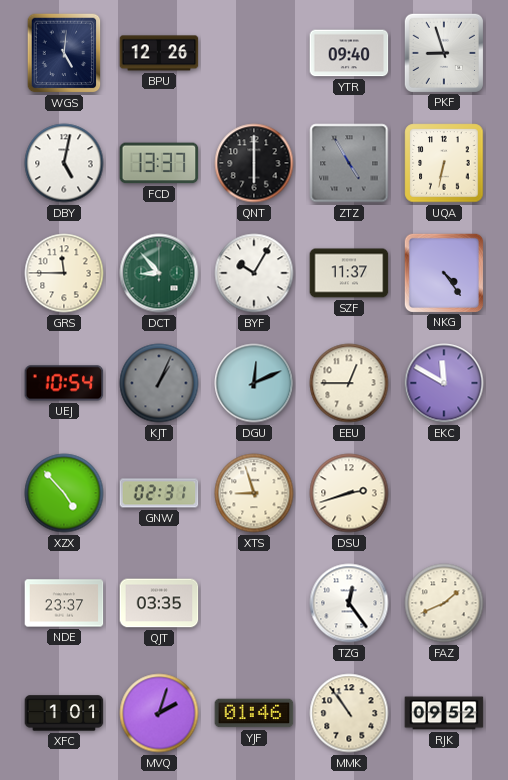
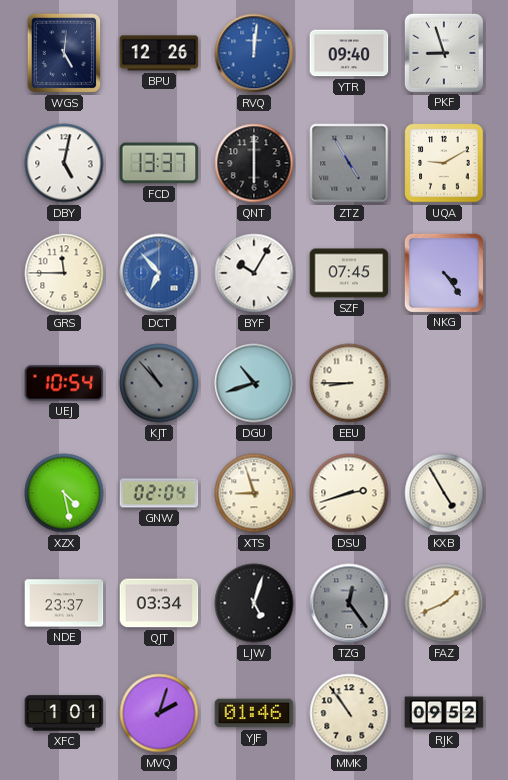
RVQ: none -> 12:01 (254, 53)
UQA: 6:32 -> 9:10 (444, 163)
DCT: 8:53 -> 6:53 (159, 273)
DCT dial: green -> blue (159, 273)
SZF: 11:37 -> 07:45 (349, 273)
KJT: 1:04 -> 10:53 (159, 383)
DGU: 12:11 -> 10:42 (254, 383)
EEU: 12:45 -> 8:45 (349, 383)
EKC: 11:50 -> none (444, 383)
XZX: 4:53 -> 4:28 (64, 493)
GNW: 02:31 -> 02:04 (159, 493)
KXB: none -> 4:55 (444, 493)
QJT: 03:35 -> 03:34 (159, 603)
LJW: none -> 5:03 (254, 603)
TZG dial: white -> grey (349, 603)
